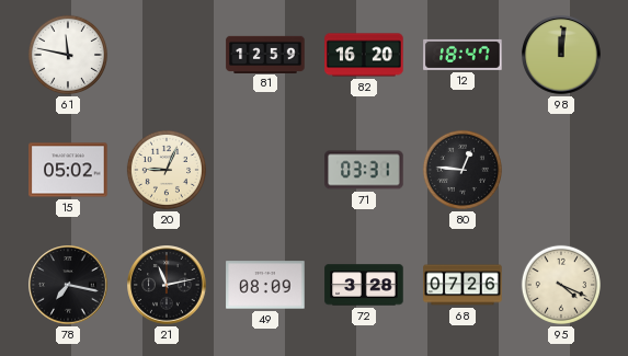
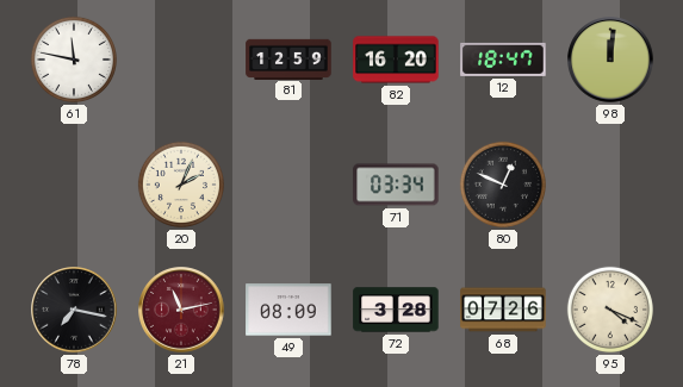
15: 05:02 -> none (68, 170)
20: 9:04 -> 2:04 (181, 185)
71: 03:31 -> 03:34 (396, 185)
80: 12:46 -> 12:49 (503, 185)
21 dial: black -> burgundy (181, 310)
